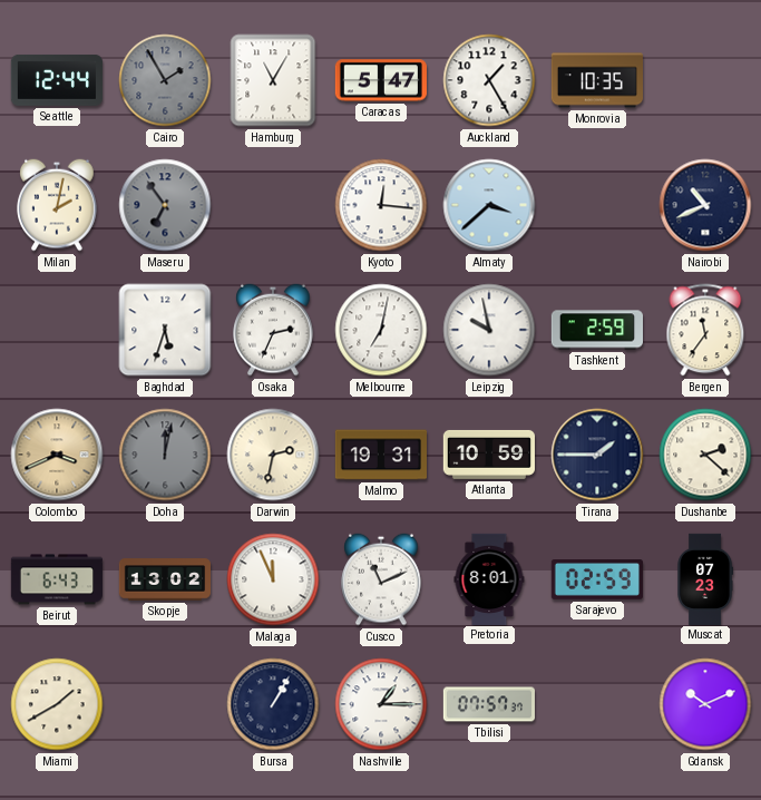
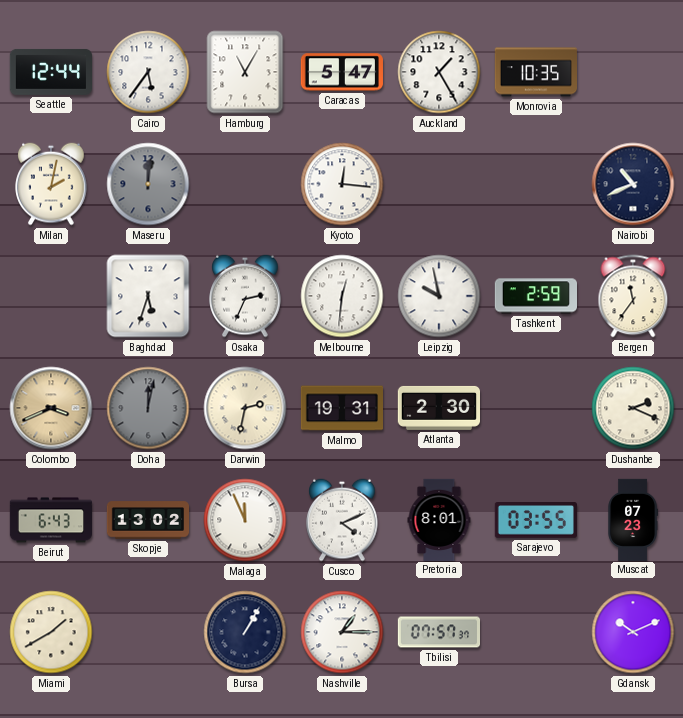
Cairo: 1:55 -> 5:36 (148, 72)
Cairo dial: grey -> white (148, 72)
Maseru: 6:54 -> 12:01 (148, 184)
Almaty: 3:38 -> none (489, 205)
Melbourne: 7:02 -> 12:31 (342, 296)
Atlanta: 10:59 -> 2:30 (438, 408)
Tirana: 1:45 -> none (597, 455)
Dushanbe: 2:22 -> 2:19 (633, 408)
Cusco: 11:11 -> 4:11 (342, 520)
Sarajevo: 02:59 -> 03:55 (535, 521)
